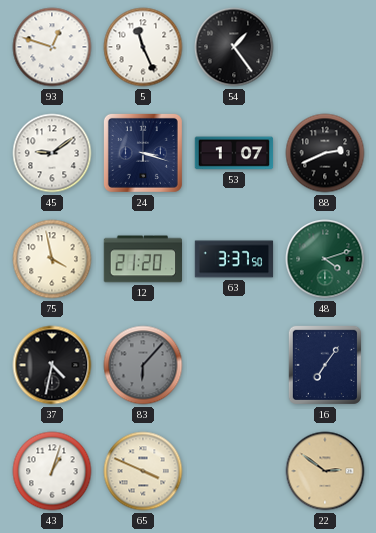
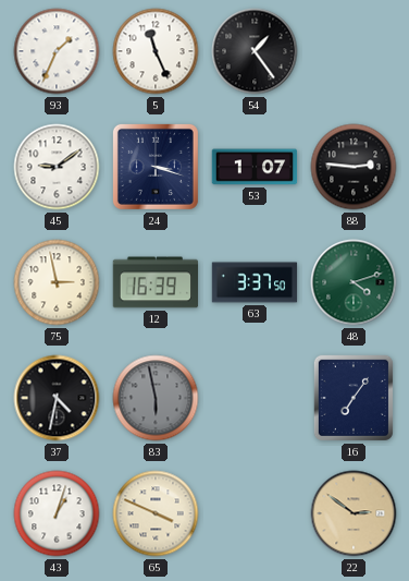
93: 12:48 -> 1:34 (57, 51)
88: 2:41 -> 2:46 (354, 167)
75: 3:58 -> 2:58 (57, 282)
12: 21:20 -> 16:39 (156, 282)
83: 6:07 -> 5:58 (156, 398)
